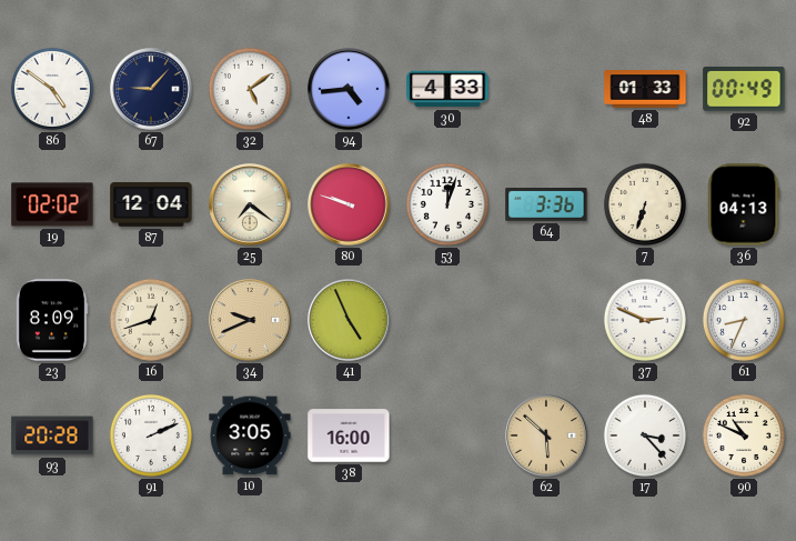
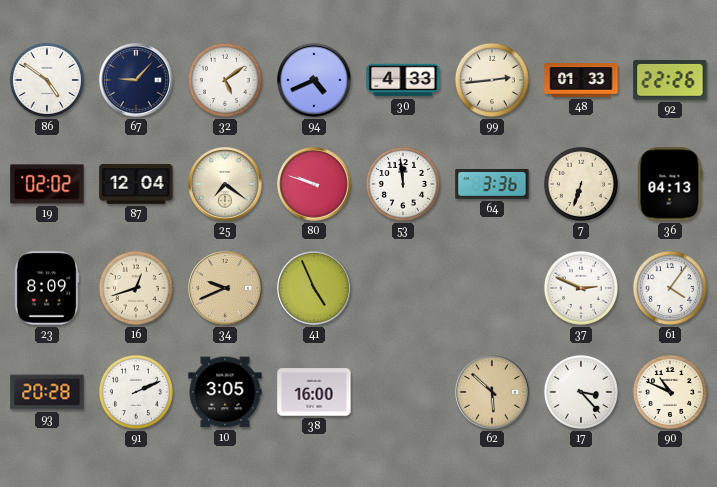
94: 4:44 -> 4:41 (314, 80)
99: none -> 2:44 (492, 80)
92: 00:49 -> 22:26 (670, 80)
53: 12:03 -> 11:59 (403, 184)
61: 8:34 -> 4:06 (670, 288)
